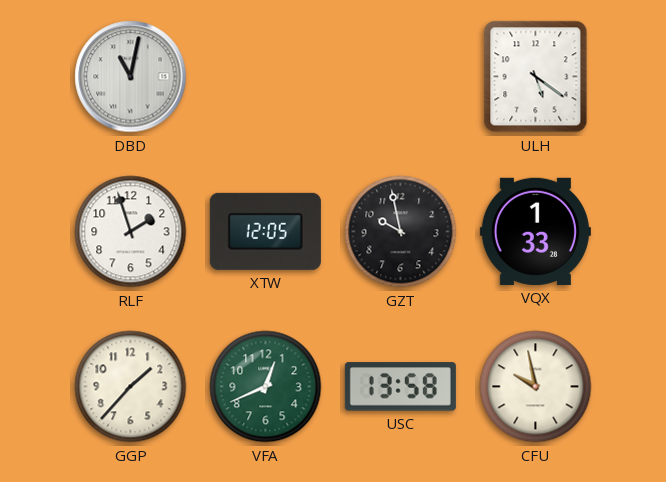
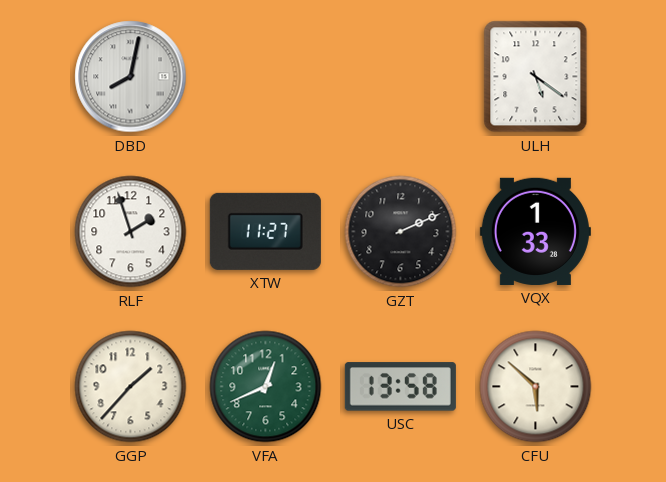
DBD: 11:02 -> 8:02 (131, 77)
XTW: 12:05 -> 11:27 (265, 231)
GZT: 9:58 -> 2:11 (401, 232)
CFU: 9:58 -> 5:52 (536, 387)
